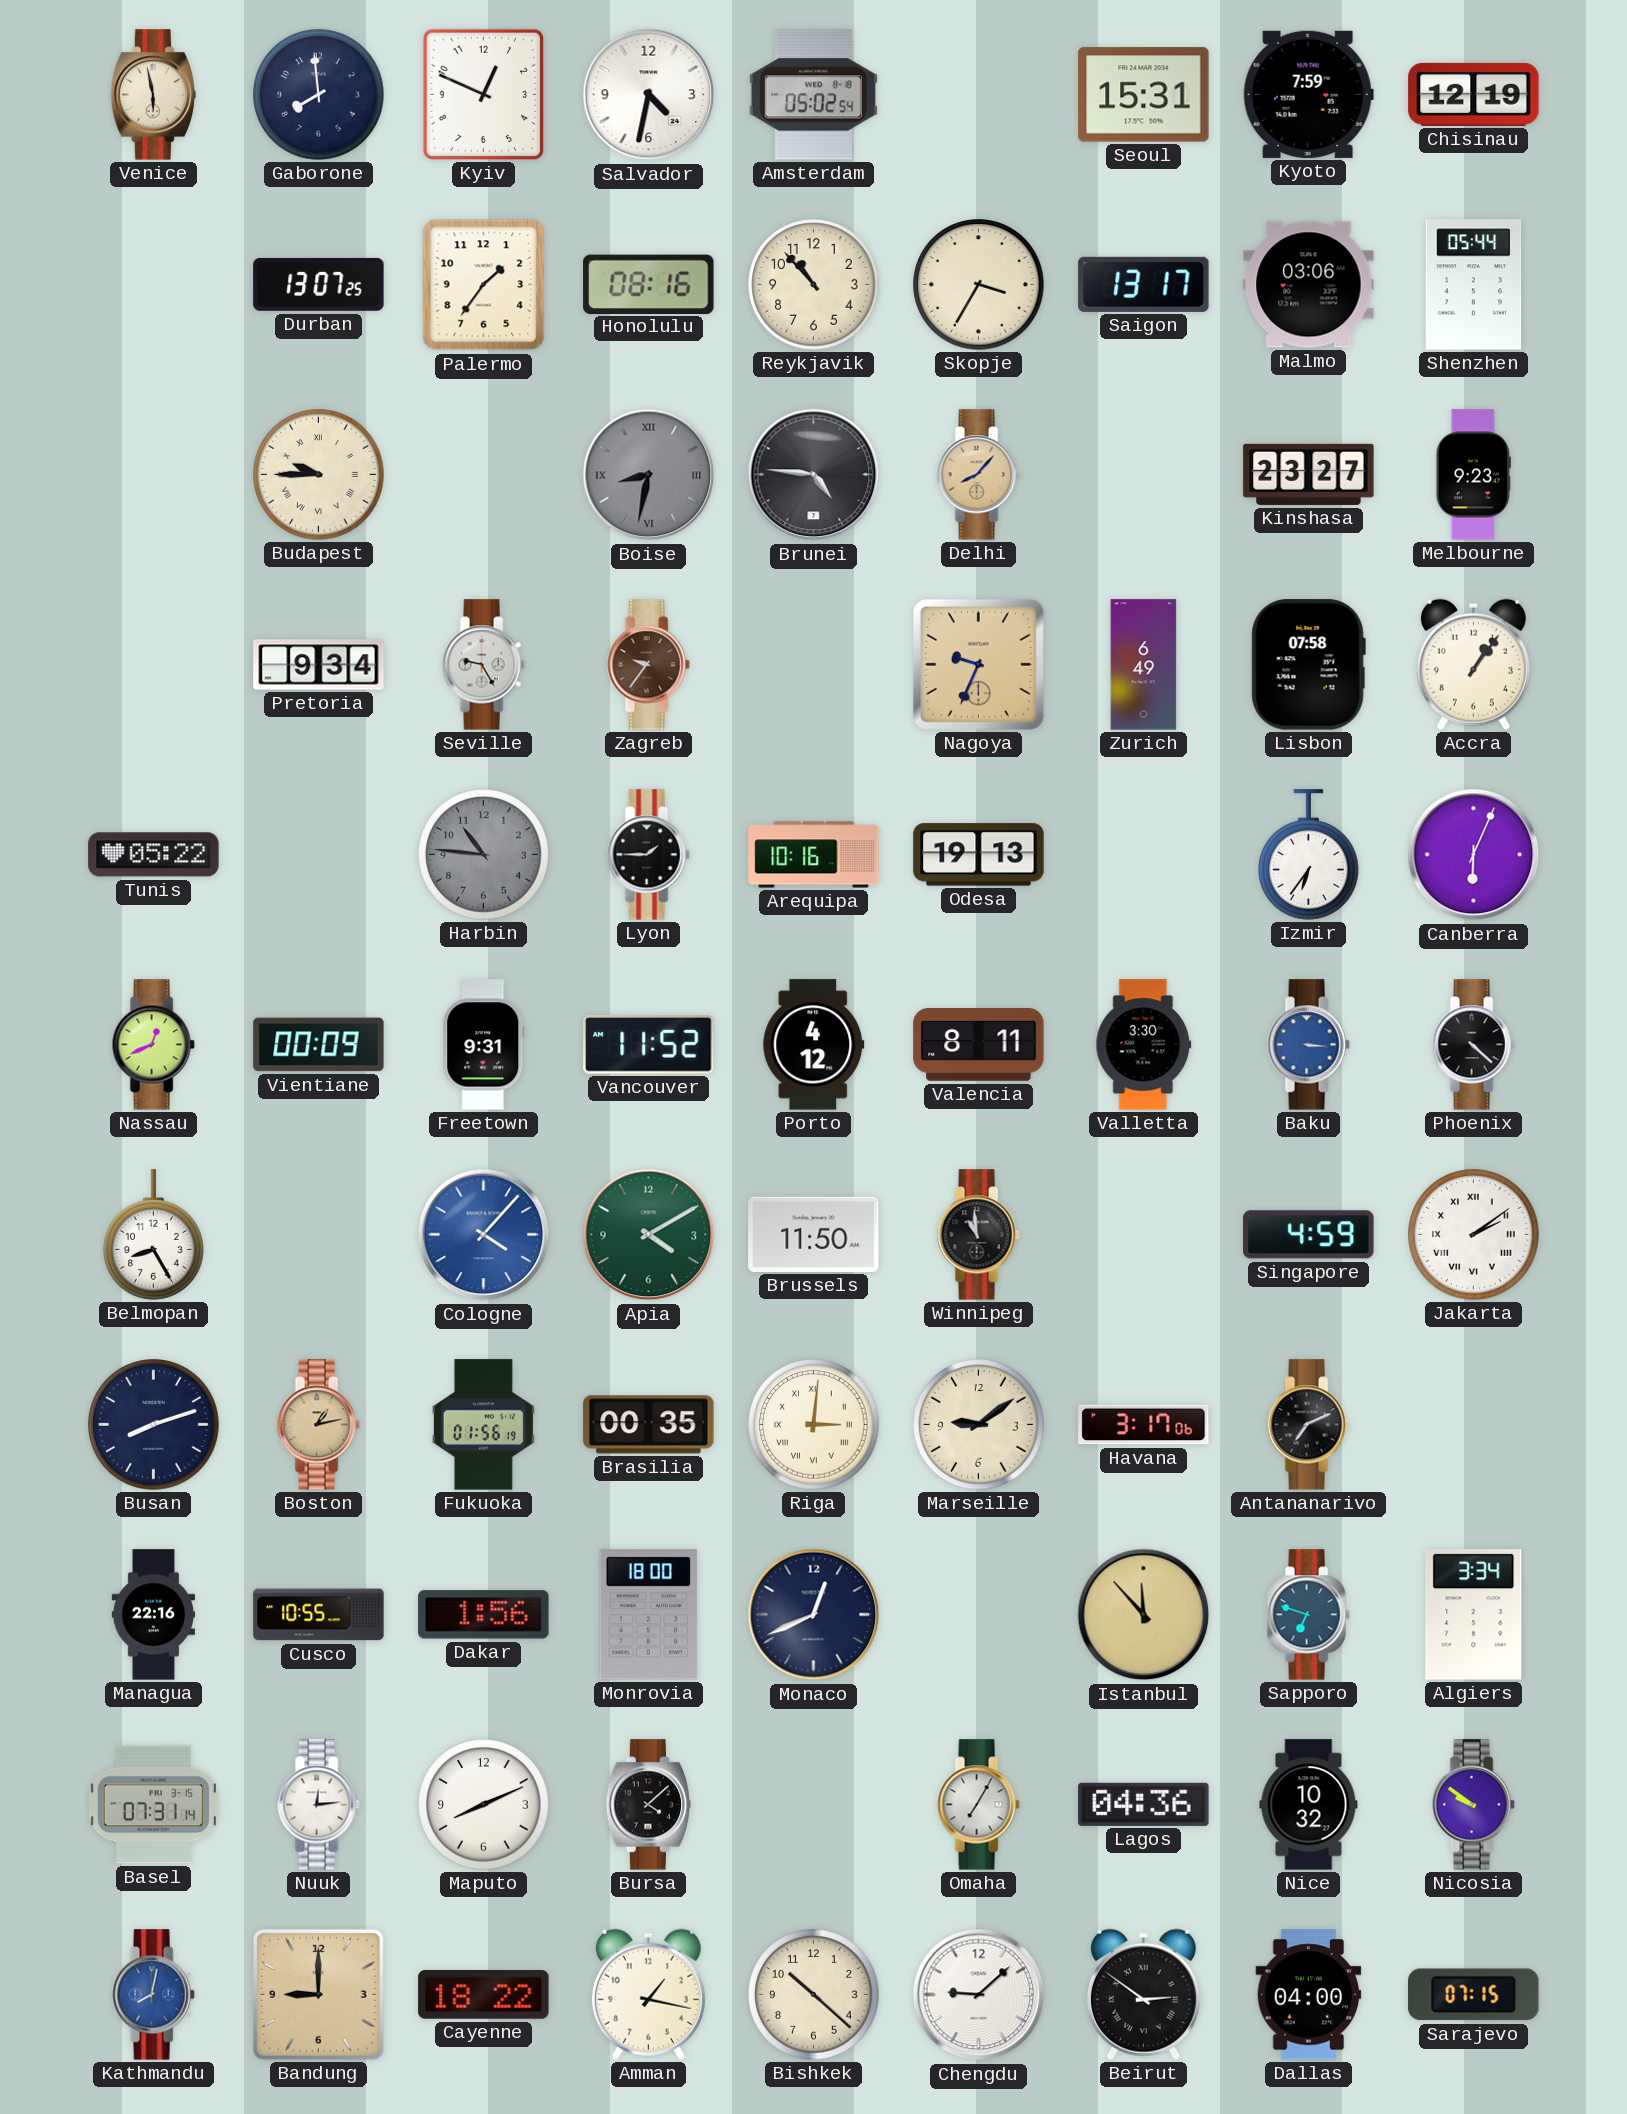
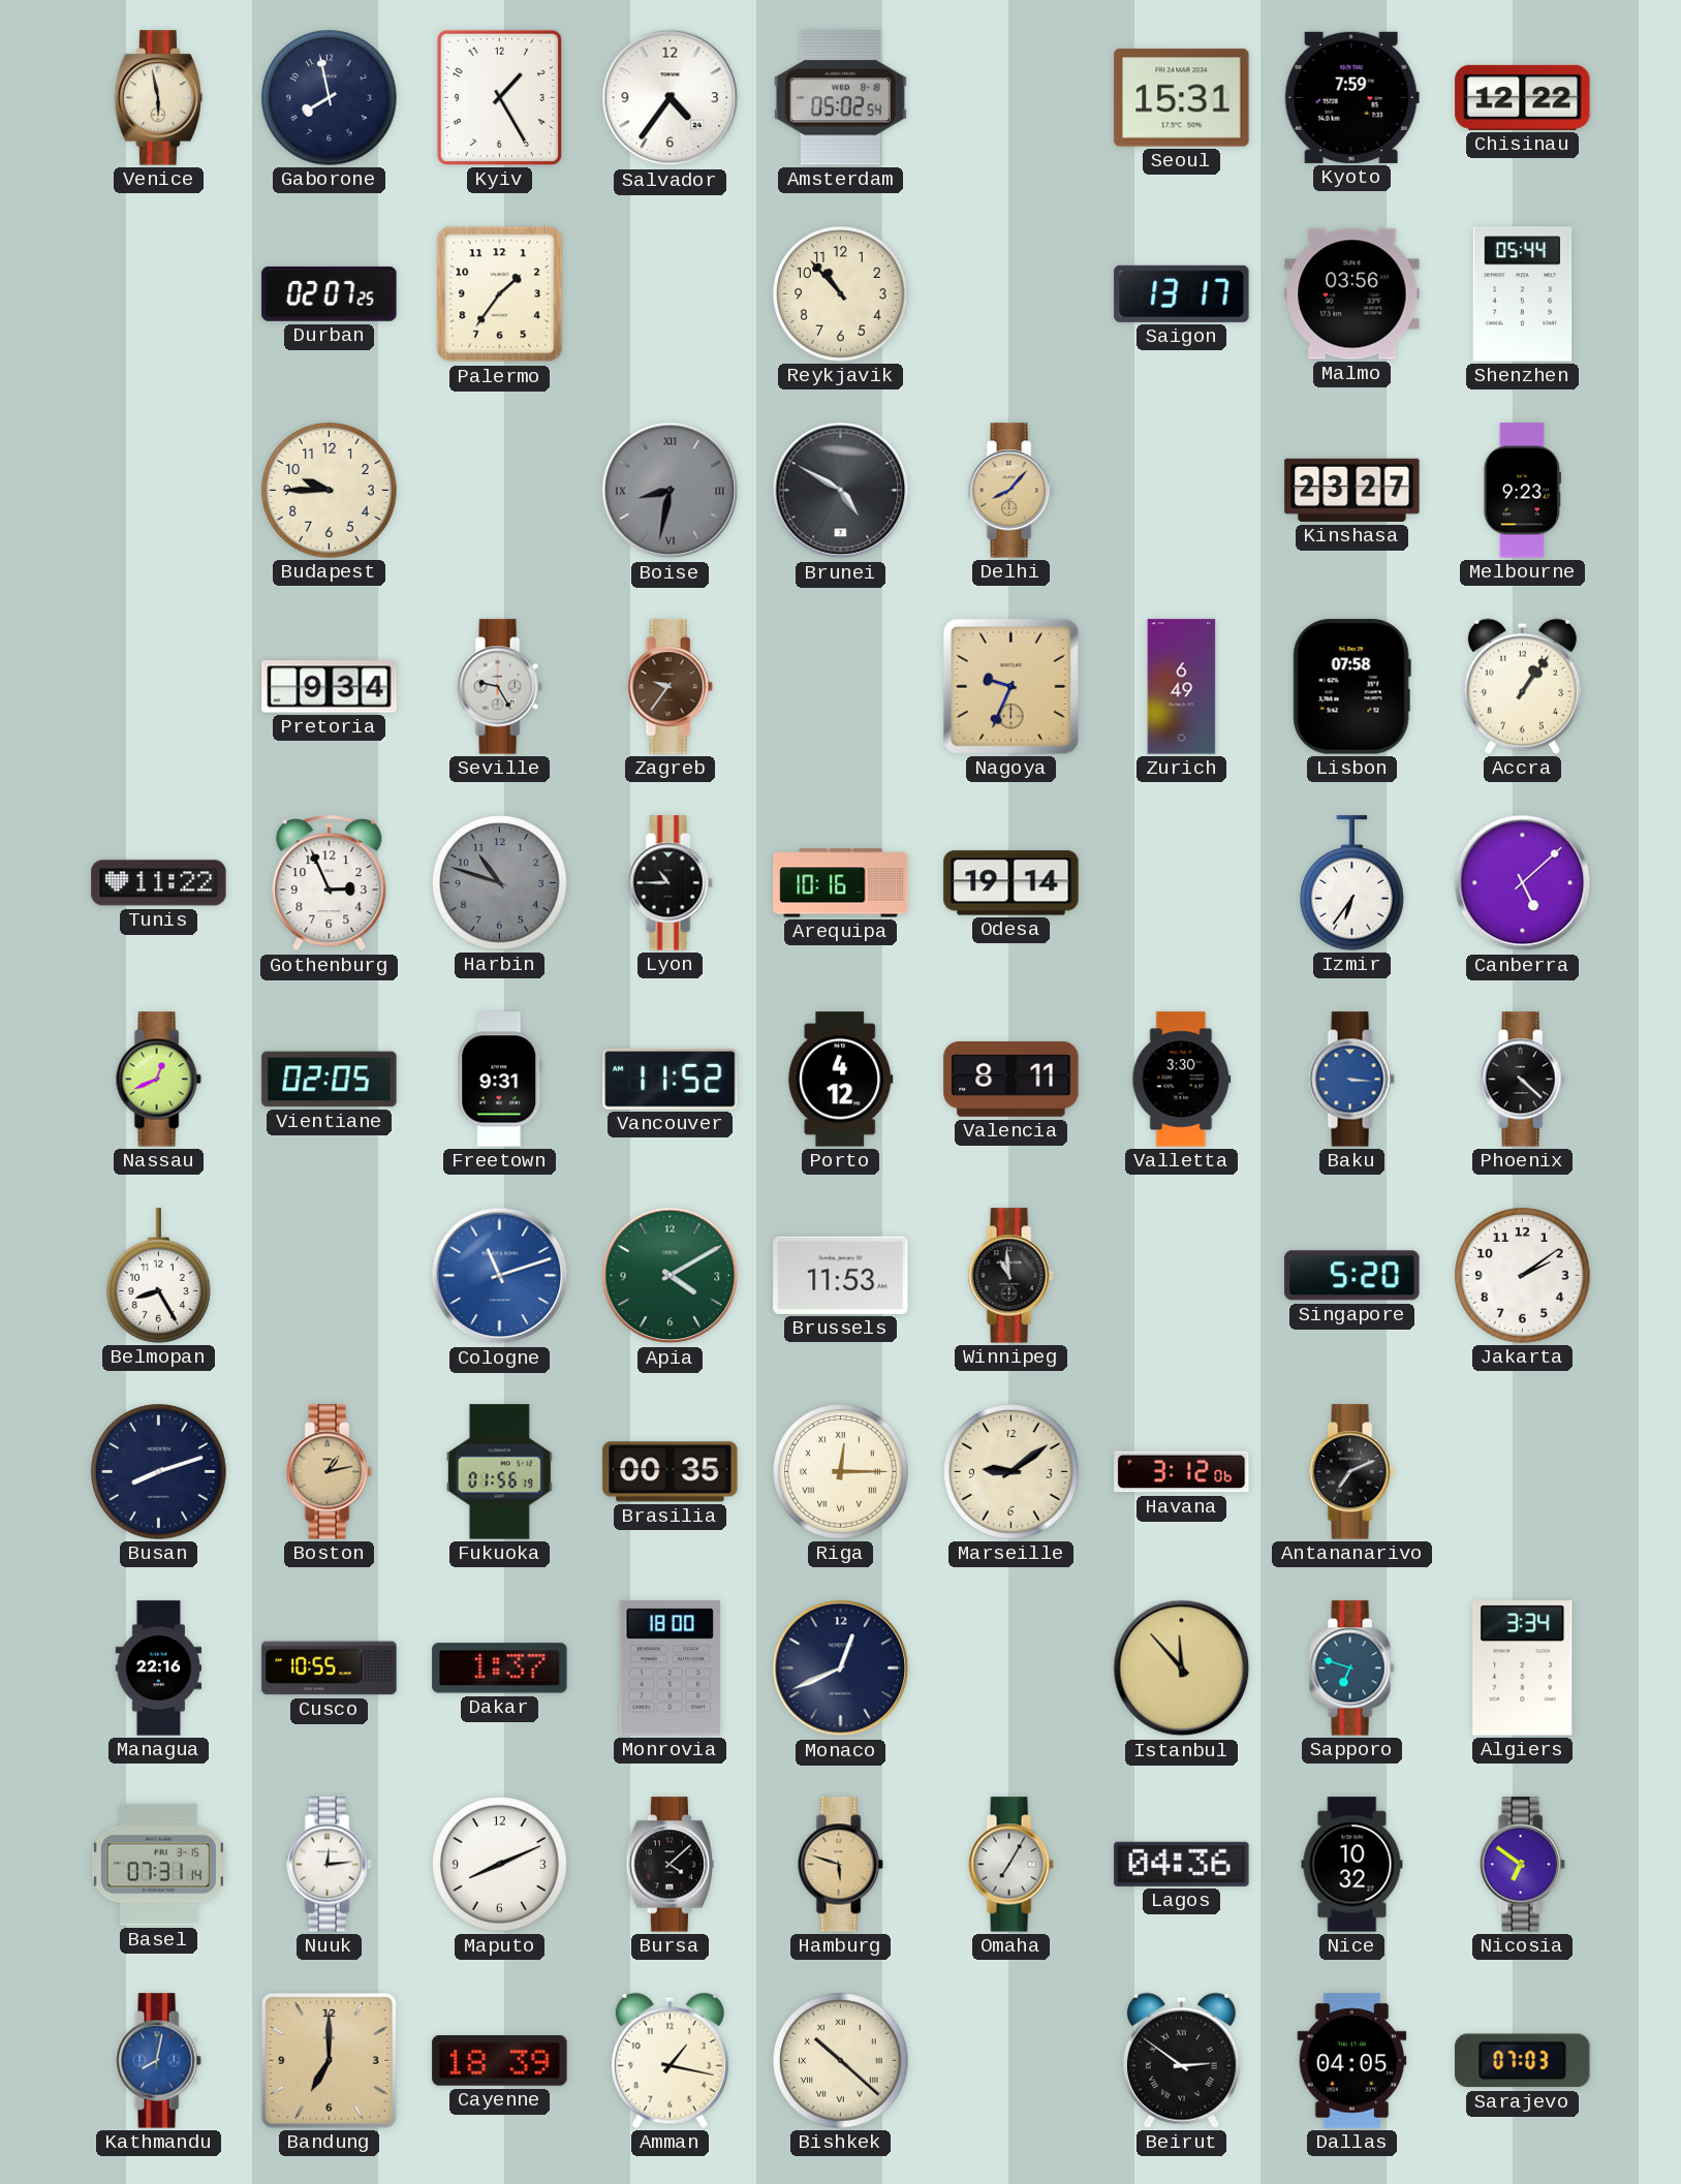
Gaborone: 7:59 -> 7:58 (330, 98)
Kyiv: 12:49 -> 1:25 (499, 97)
Salvador: 4:32 -> 4:36 (671, 98)
Chisinau: 12:19 -> 12:22 (1523, 97)
Durban: 13:07 -> 02:07 (330, 293)
Honolulu: 08:16 -> none (649, 284)
Skopje: 3:35 -> none (979, 285)
Malmo: 03:06 -> 03:56 (1352, 294)
Budapest numerals: Roman -> Arabic (330, 491)
Brunei: 4:46 -> 4:50 (841, 491)
Tunis: 05:22 -> 11:22 (159, 883)
Gothenburg: none -> 2:56 (330, 883)
Harbin: 10:46 -> 10:48 (500, 883)
Lyon: 1:45 -> 10:45 (670, 883)
Odesa: 19:13 -> 19:14 (1011, 883)
Canberra: 6:04 -> 5:08 (1523, 883)
Vientiane: 00:09 -> 02:05 (330, 1080)
Cologne: 4:07 -> 11:12 (500, 1276)
Brussels: 11:50 -> 11:53 (841, 1275)
Singapore: 4:59 -> 5:20 (1352, 1276)
Jakarta numerals: Roman -> Arabic (1523, 1276)
Riga: 3:01 -> 12:15 (841, 1472)
Havana: 3:17 -> 3:12 (1182, 1472)
Dakar: 1:56 -> 1:37 (500, 1668)
Hamburg: none -> 5:48 (840, 1865)
Nicosia: 9:51 -> 6:51 (1522, 1865)
Bandung: 9:00 -> 7:00 (329, 2060)
Cayenne: 18:22 -> 18:39 (500, 2061)
Bishkek numerals: Arabic -> Roman (841, 2061)
Chengdu: 9:08 -> none (979, 1995)
Dallas: 04:00 -> 04:05 (1352, 2061)
Sarajevo: 07:15 -> 07:03 (1523, 2061)
